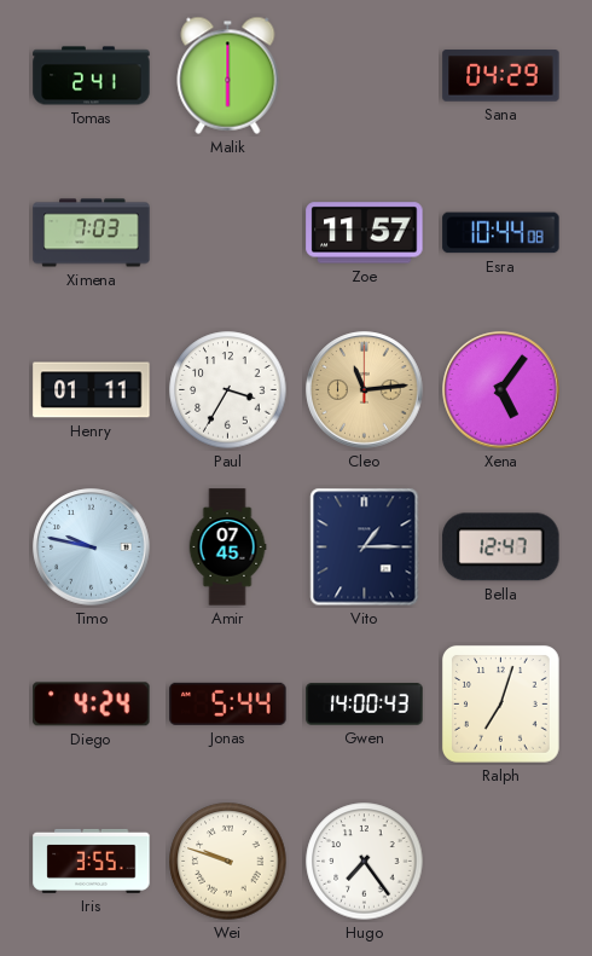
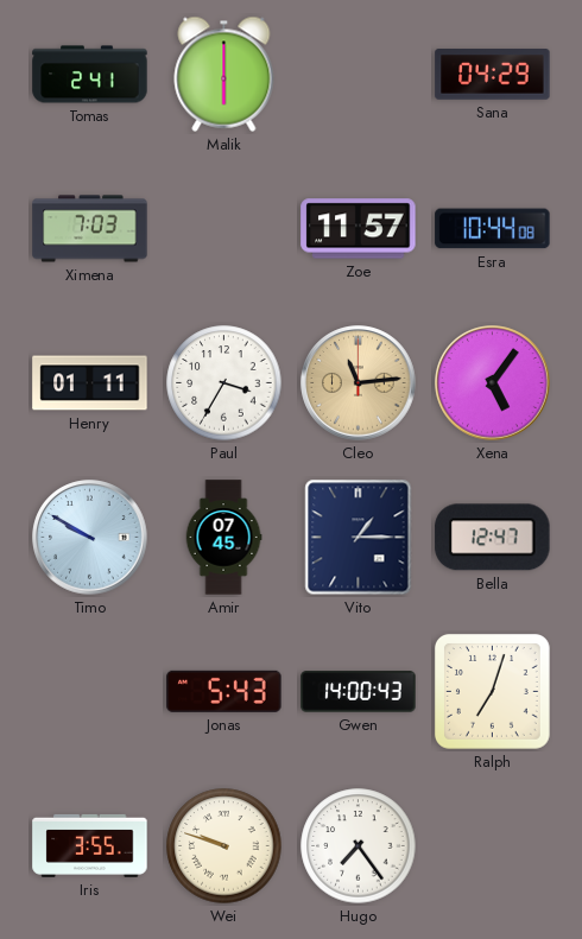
Timo: 9:47 -> 9:50 (90, 538)
Diego: 4:24 -> none (92, 705)
Jonas: 5:44 -> 5:43 (224, 691)
